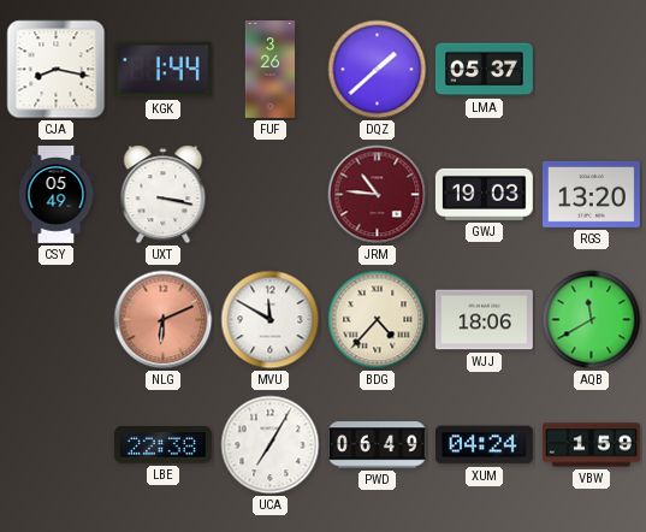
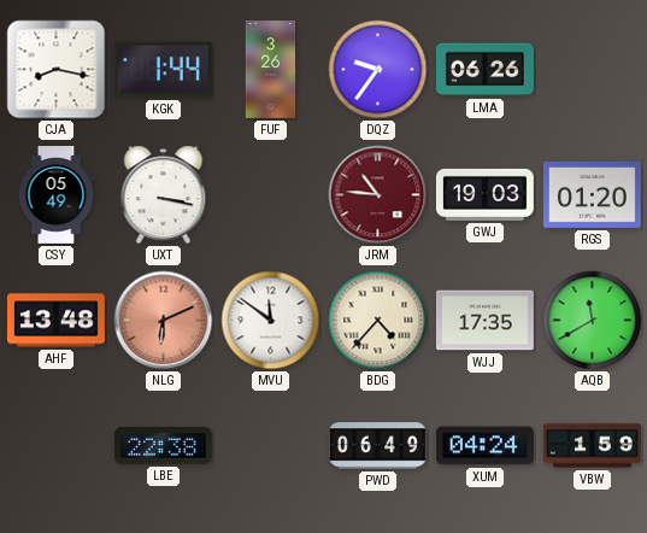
DQZ: 1:38 -> 9:36 (378, 70)
LMA: 05:37 -> 06:26 (484, 70)
RGS: 13:20 -> 01:20 (592, 194)
AHF: none -> 13:48 (55, 321)
MVU: 11:50 -> 11:51 (271, 321)
WJJ: 18:06 -> 17:35 (484, 321)
UCA: 7:05 -> none (271, 445)
